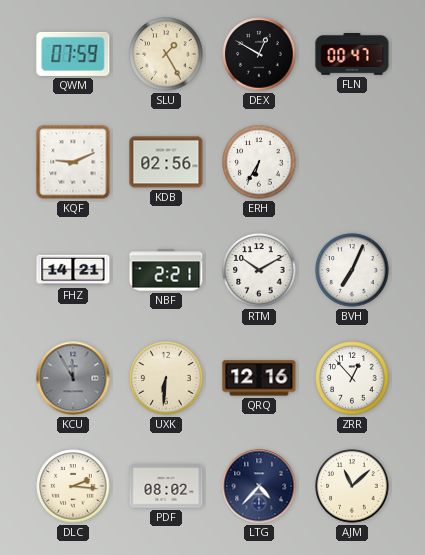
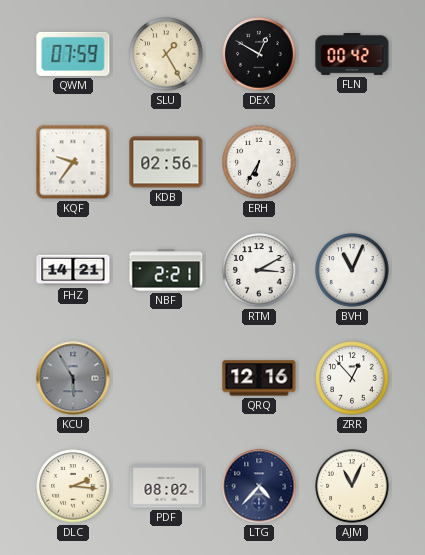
FLN: 00:47 -> 00:42 (352, 55)
KQF: 9:11 -> 9:36 (73, 162)
RTM: 10:10 -> 3:10 (259, 270)
BVH: 7:04 -> 11:04 (352, 270)
KCU: 11:55 -> 5:55 (73, 378)
UXK: 6:31 -> none (166, 378)
AJM: 11:08 -> 11:04 (352, 486)
